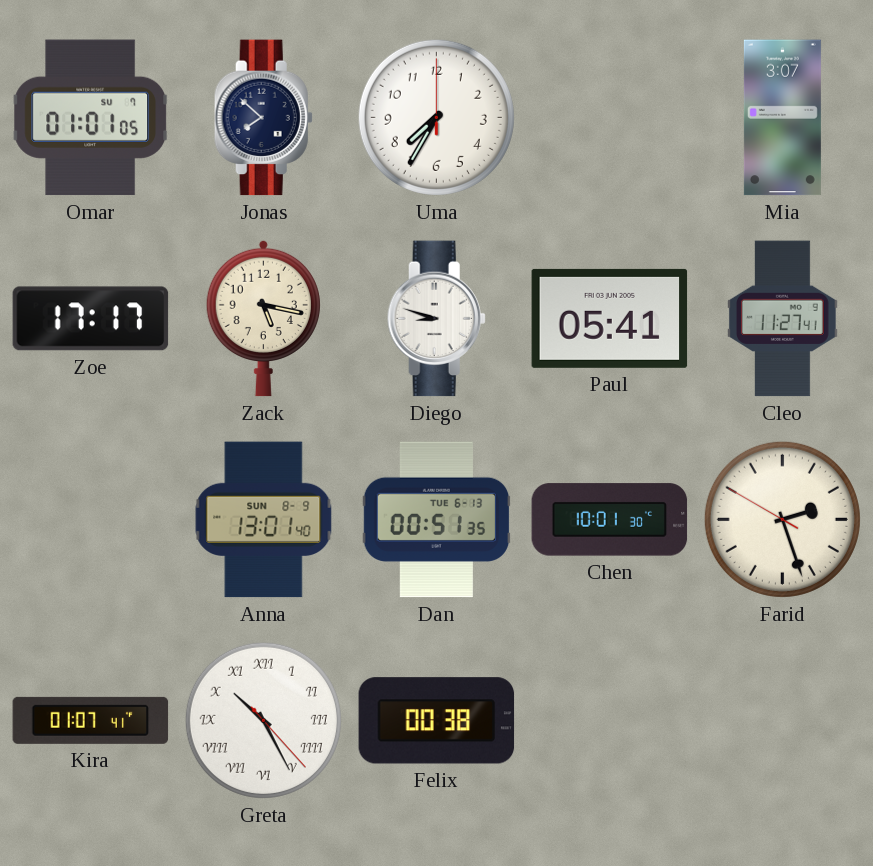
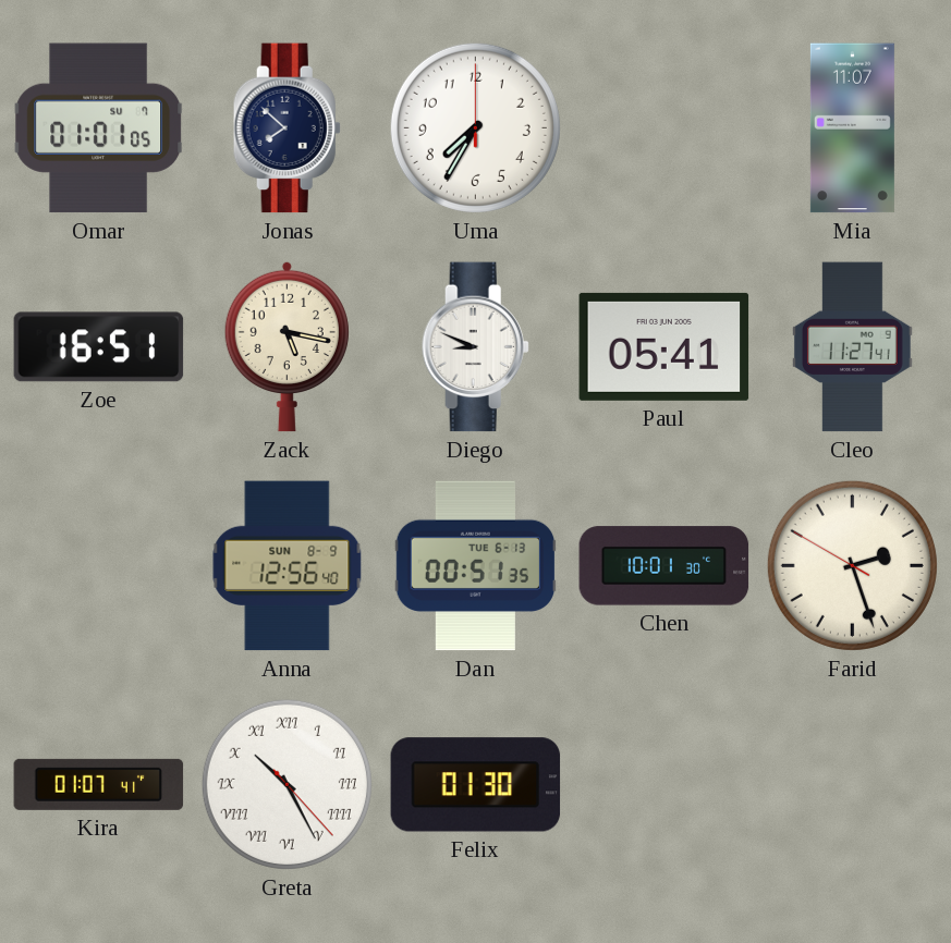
Mia: 3:07 -> 11:07 (852, 128)
Zoe: 17:17 -> 16:51 (99, 347)
Diego: 8:48 -> 8:49 (475, 347)
Anna: 13:01 -> 12:56 (288, 566)
Felix: 00:38 -> 01:30 (476, 785)
